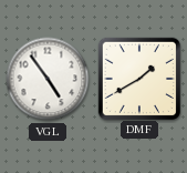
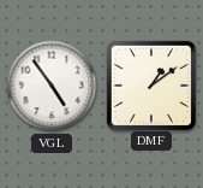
DMF: 1:40 -> 1:09 (150, 84)
